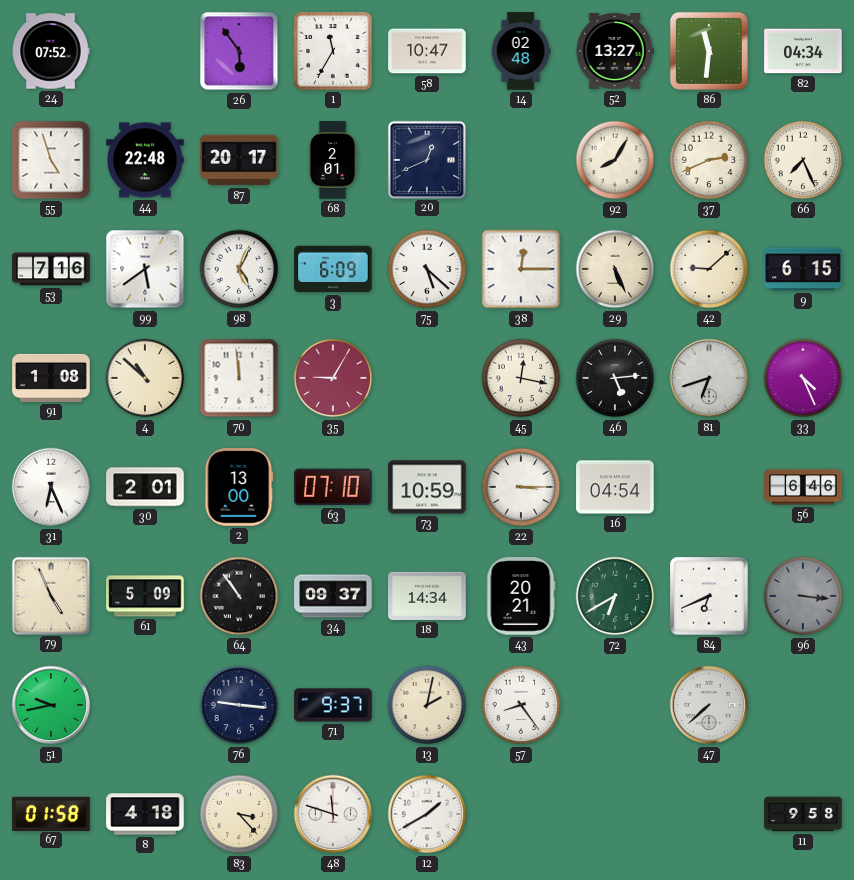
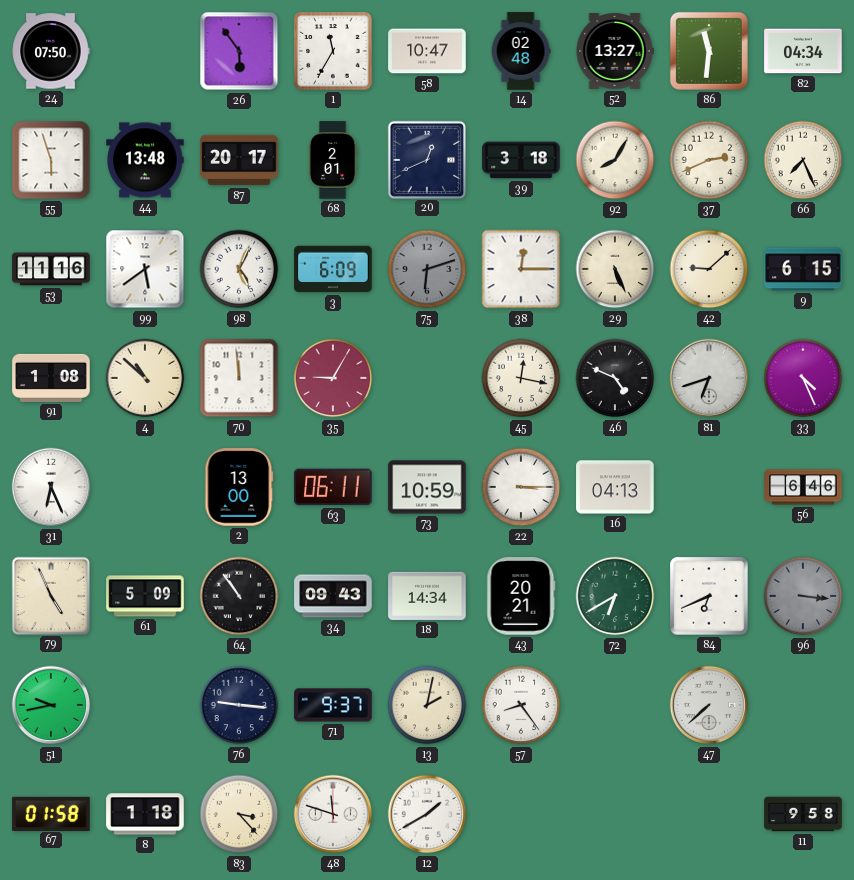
24: 07:52 -> 07:50 (51, 51)
55: 4:57 -> 5:57 (51, 160)
44: 22:48 -> 13:48 (145, 160)
39: none -> 3:18 (521, 160)
53: 7:16 -> 11:16 (51, 269)
75: 5:22 -> 6:12 (427, 269)
75 dial: white -> grey (427, 269)
46: 5:14 -> 4:49 (615, 378)
30: 2:01 -> none (145, 487)
63: 07:10 -> 06:11 (333, 487)
16: 04:54 -> 04:13 (615, 487)
34: 09:37 -> 09:43 (333, 596)
8: 4:18 -> 1:18 (145, 814)
